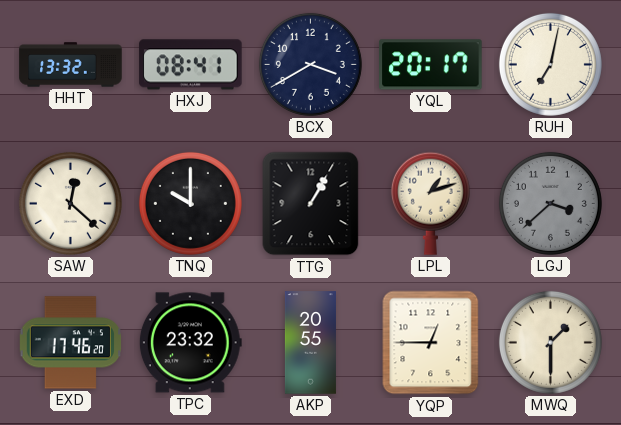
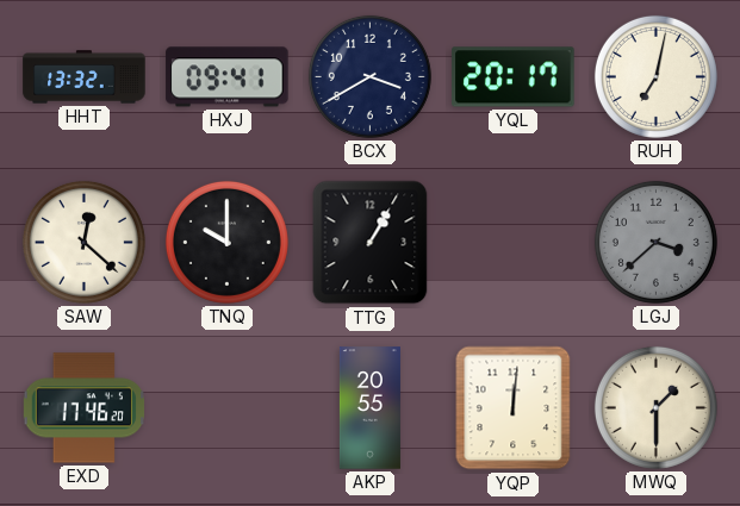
HXJ: 08:41 -> 09:41 (228, 77)
LPL: 1:12 -> none (430, 203)
TPC: 23:32 -> none (190, 343)
YQP: 12:45 -> 12:01 (514, 408)
